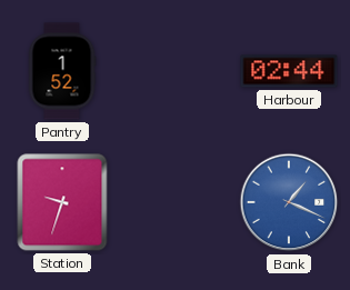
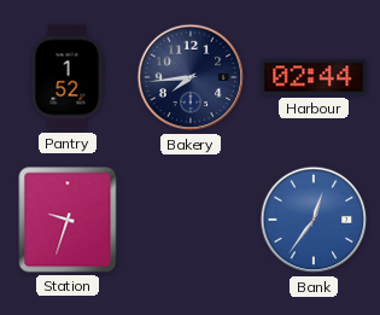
Bakery: none -> 7:44 (191, 77)
Bank: 1:19 -> 12:36 (314, 220)
